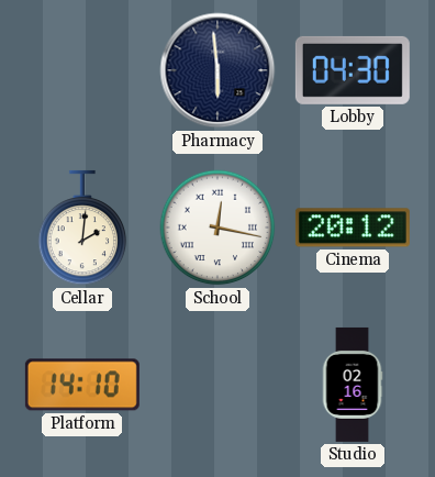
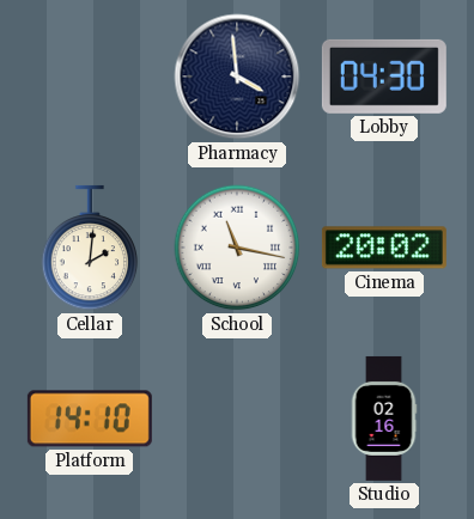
Pharmacy: 5:59 -> 3:59 (237, 77)
School: 12:17 -> 11:17 (237, 248)
Cinema: 20:12 -> 20:02 (384, 248)
